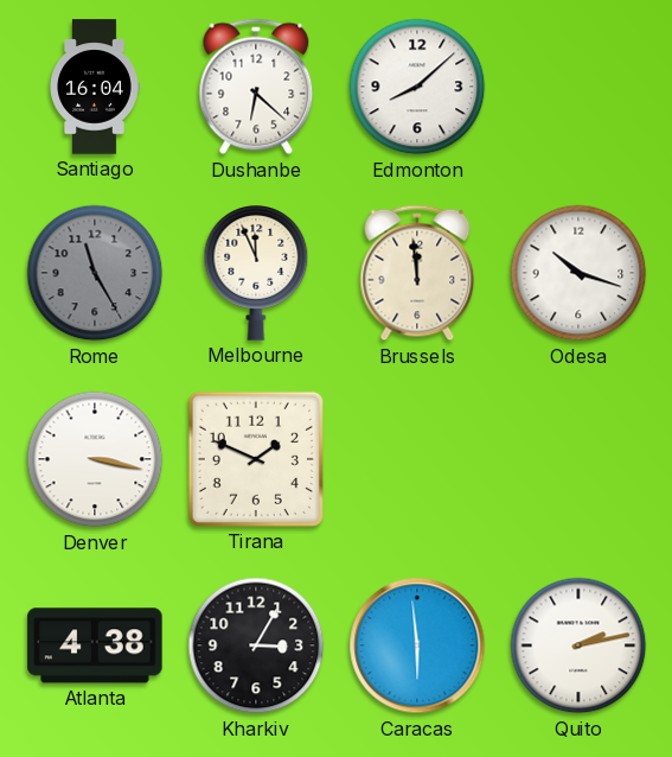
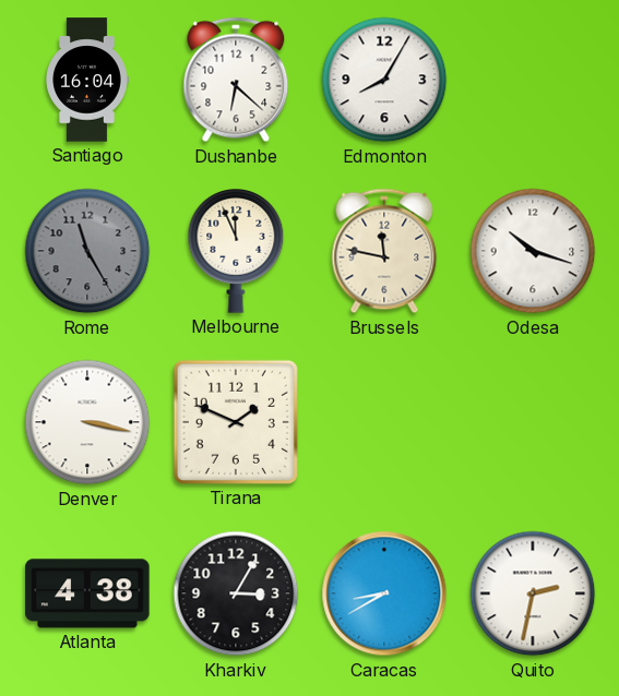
Edmonton: 8:08 -> 8:05 (384, 80)
Brussels: 11:59 -> 11:47 (384, 251)
Caracas: 5:59 -> 8:40 (384, 593)
Quito: 2:13 -> 2:32 (533, 593)
